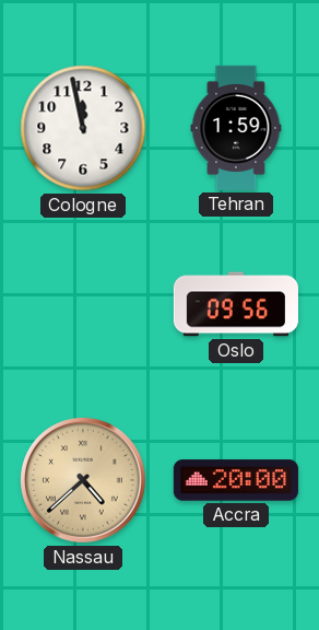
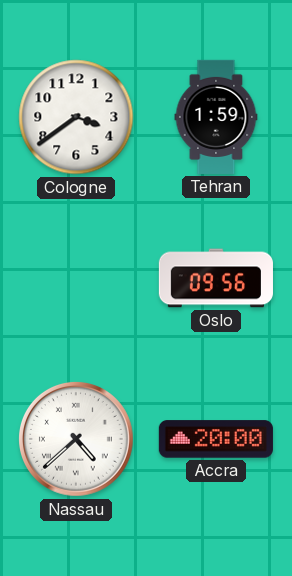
Cologne: 11:58 -> 3:39 (76, 117)
Nassau dial: champagne -> white (76, 439)
